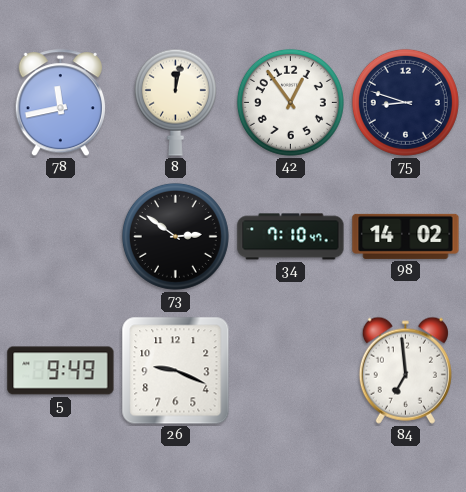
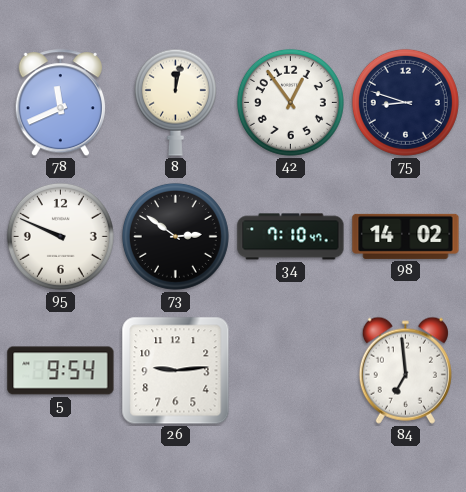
78: 11:43 -> 11:41 (60, 103)
95: none -> 9:49 (60, 236)
5: 9:49 -> 9:54 (61, 371)
26: 9:19 -> 9:14 (176, 371)
